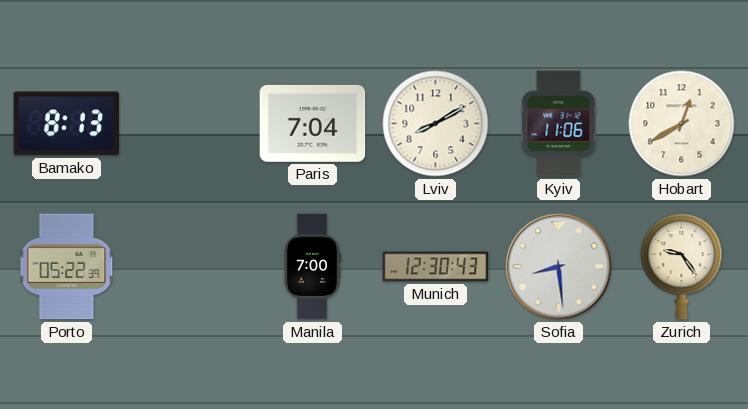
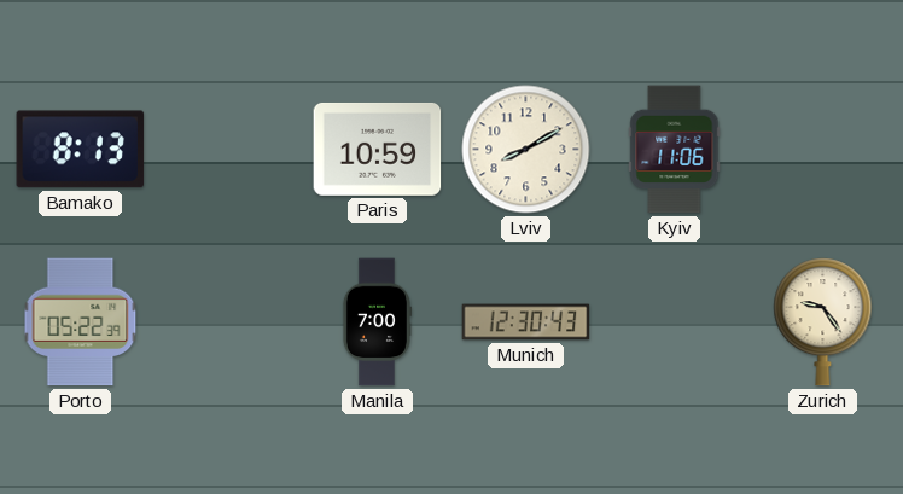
Paris: 7:04 -> 10:59 (378, 149)
Hobart: 12:40 -> none (682, 124)
Sofia: 8:29 -> none (559, 267)
